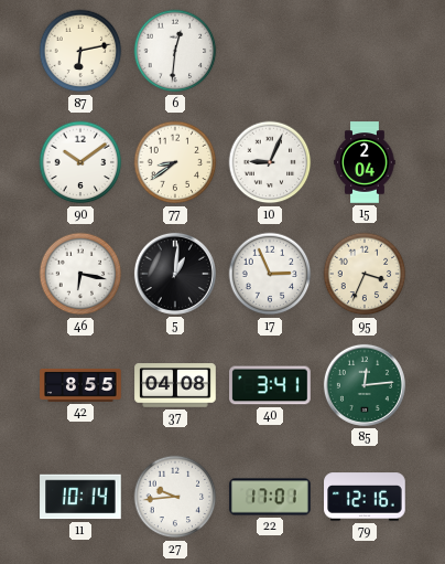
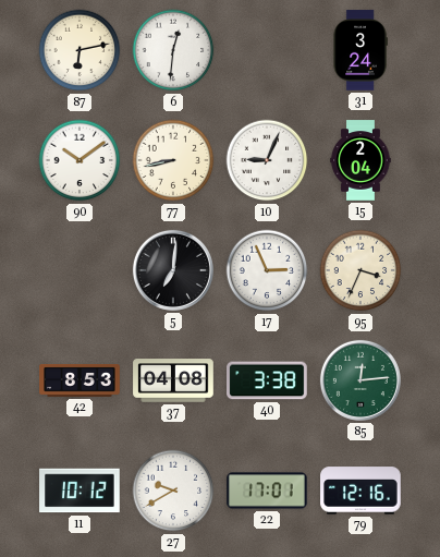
31: none -> 3:24 (360, 50)
77: 8:39 -> 8:43 (173, 160)
46: 6:17 -> none (80, 274)
5: 1:01 -> 7:01 (173, 270)
42: 8:55 -> 8:53 (80, 382)
40: 3:41 -> 3:38 (267, 380)
11: 10:14 -> 10:12 (80, 491)
27: 9:44 -> 9:40 (173, 491)
